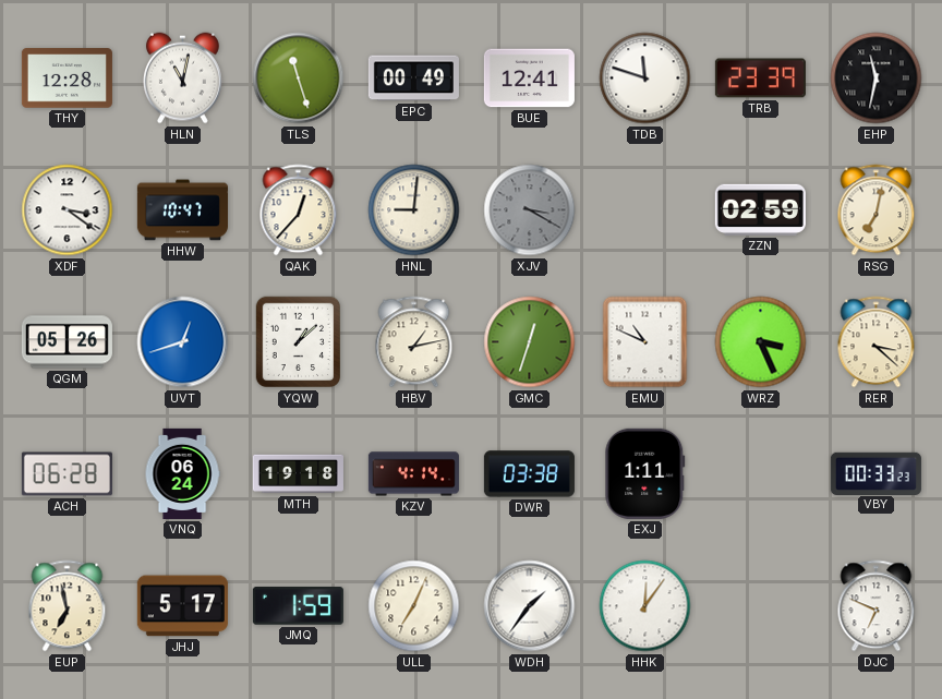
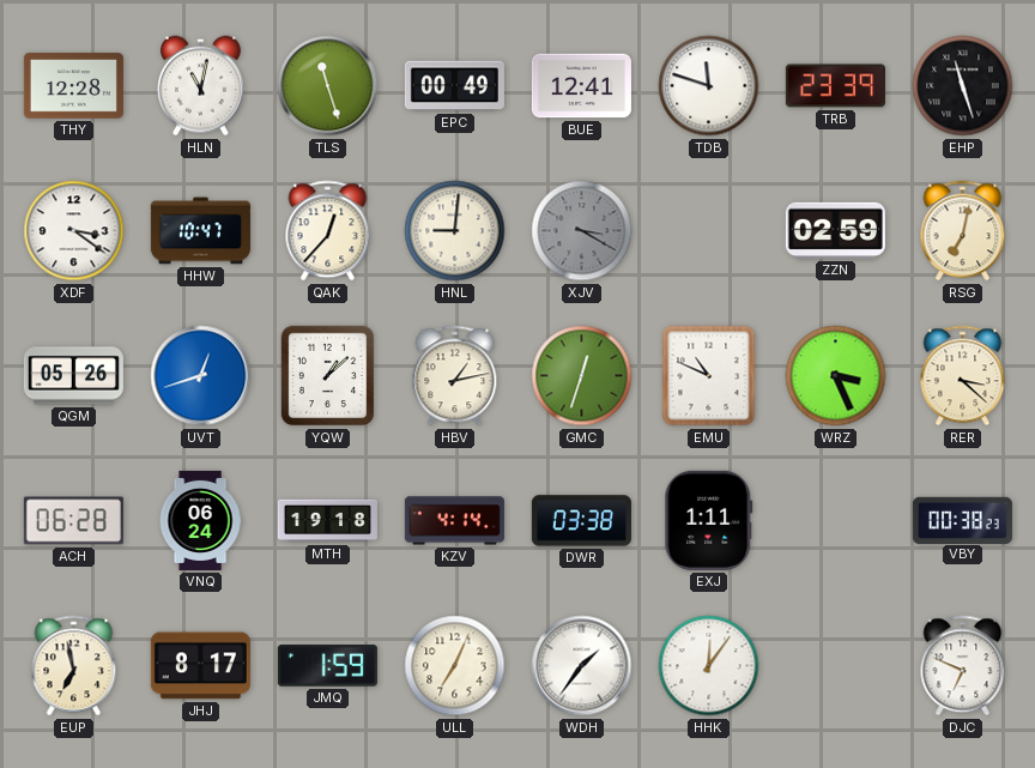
EHP: 11:32 -> 11:27 (963, 86)
VBY: 00:33 -> 00:38 (962, 520)
JHJ: 5:17 -> 8:17 (200, 666)
